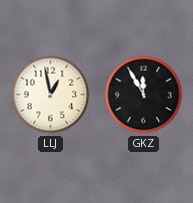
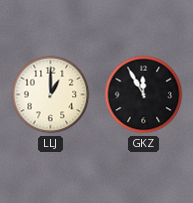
LLJ: 12:58 -> 1:00 (51, 95)
